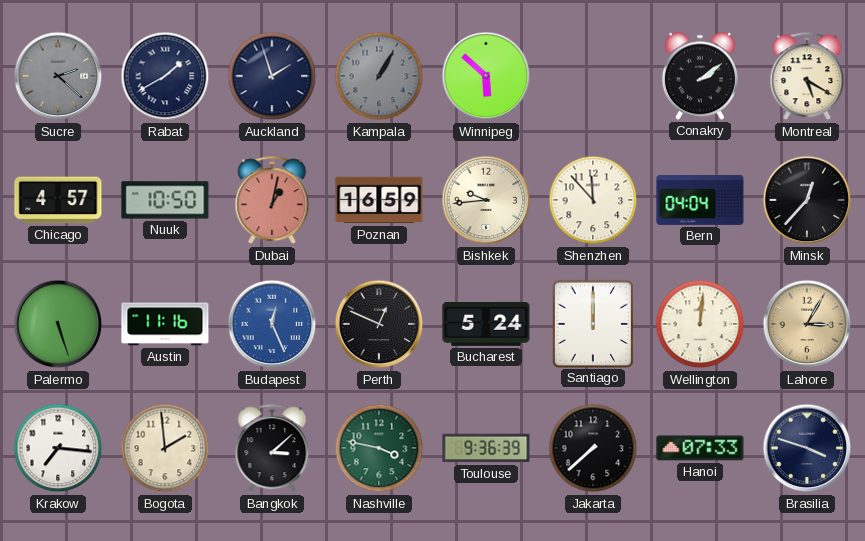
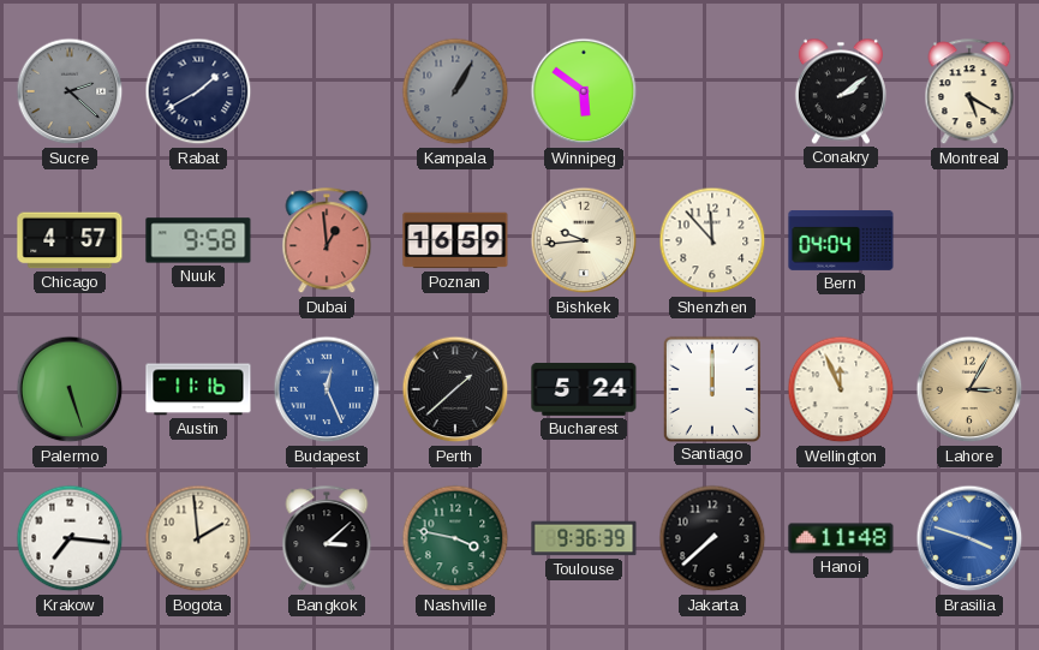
Auckland: 1:57 -> none (272, 76)
Winnipeg: 5:52 -> 5:51 (584, 91)
Nuuk: 10:50 -> 9:58 (198, 240)
Dubai: 1:02 -> 12:59 (327, 241)
Minsk: 12:37 -> none (807, 200)
Perth: 12:49 -> 1:38 (455, 389)
Wellington: 12:01 -> 11:56 (841, 389)
Hanoi: 07:33 -> 11:48 (841, 538)
Brasilia dial: navy -> blue (969, 538)
